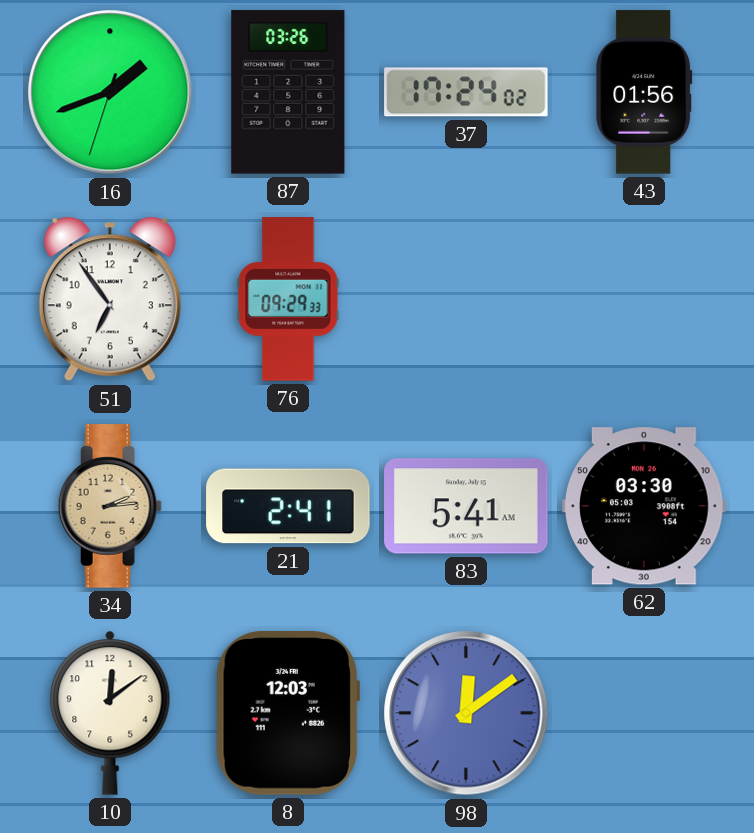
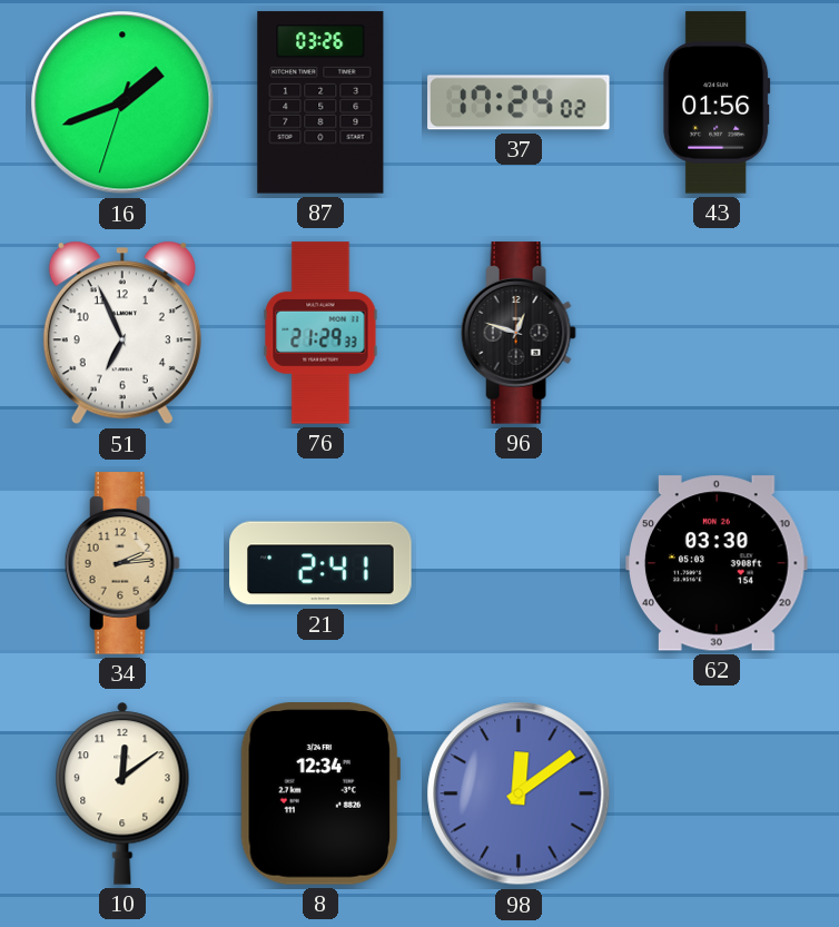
51: 6:54 -> 6:56 (122, 333)
76: 09:29 -> 21:29 (320, 333)
96: none -> 12:48 (519, 333)
83: 5:41 -> none (466, 506)
8: 12:03 -> 12:34 (320, 793)
